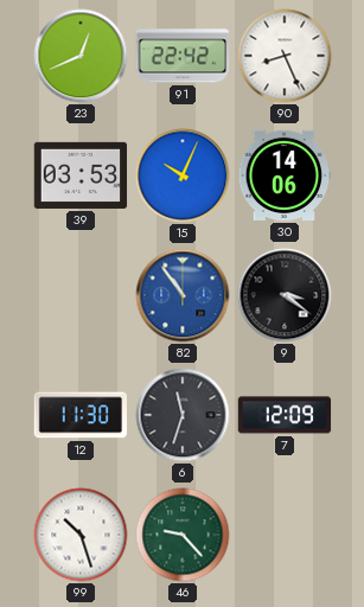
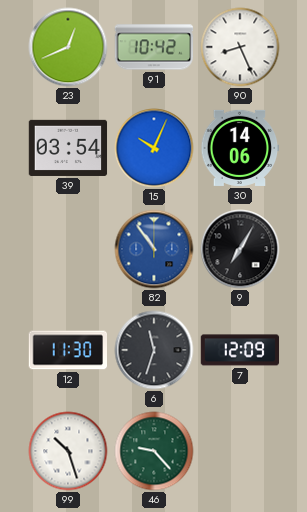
91: 22:42 -> 10:42 (154, 47)
39: 03:53 -> 03:54 (68, 148)
9: 3:21 -> 7:05 (240, 249)
